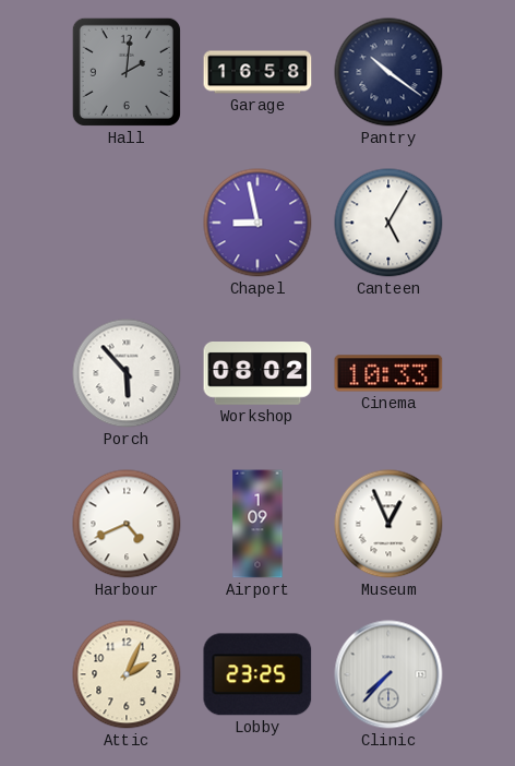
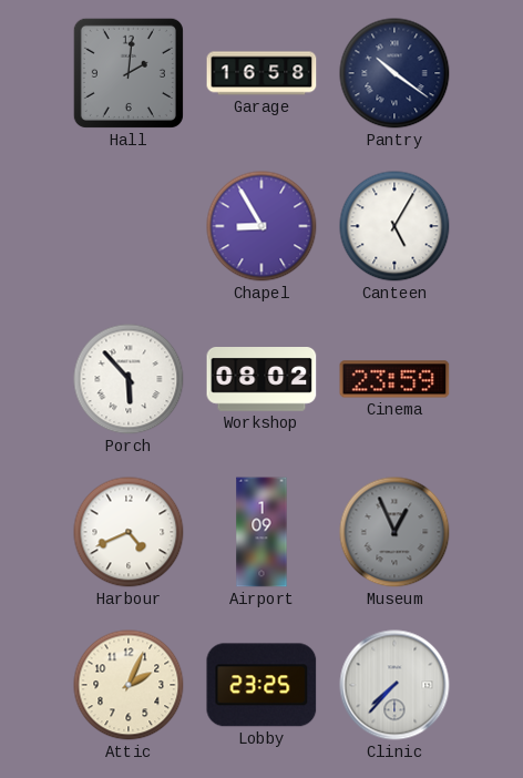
Chapel: 8:58 -> 8:55 (261, 226)
Cinema: 10:33 -> 23:59 (394, 379)
Museum dial: white -> grey (394, 532)
